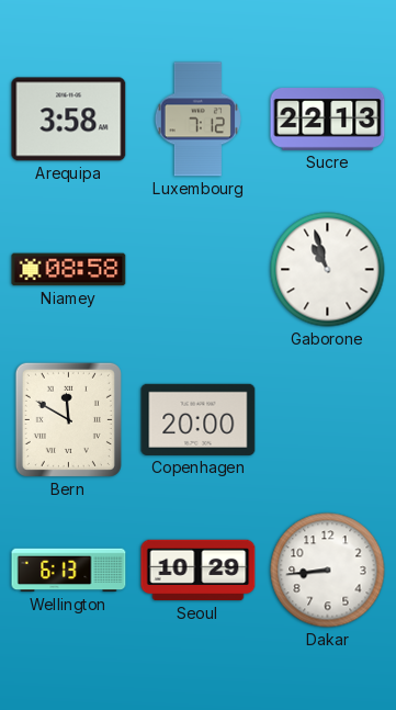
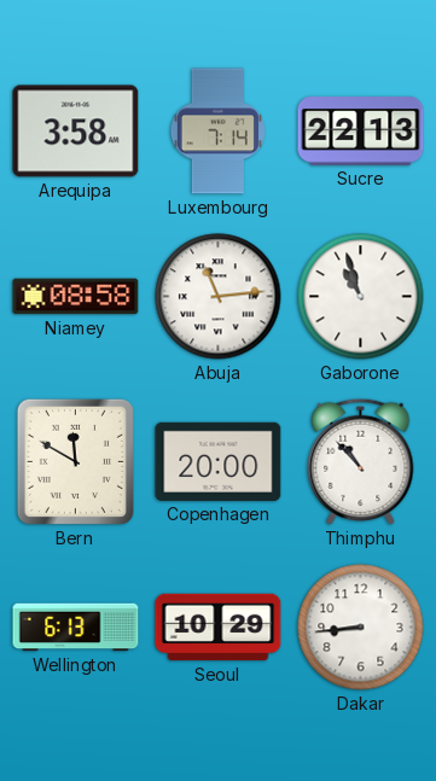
Luxembourg: 7:12 -> 7:14 (217, 132)
Abuja: none -> 11:14 (219, 297)
Thimphu: none -> 10:53 (361, 461)
